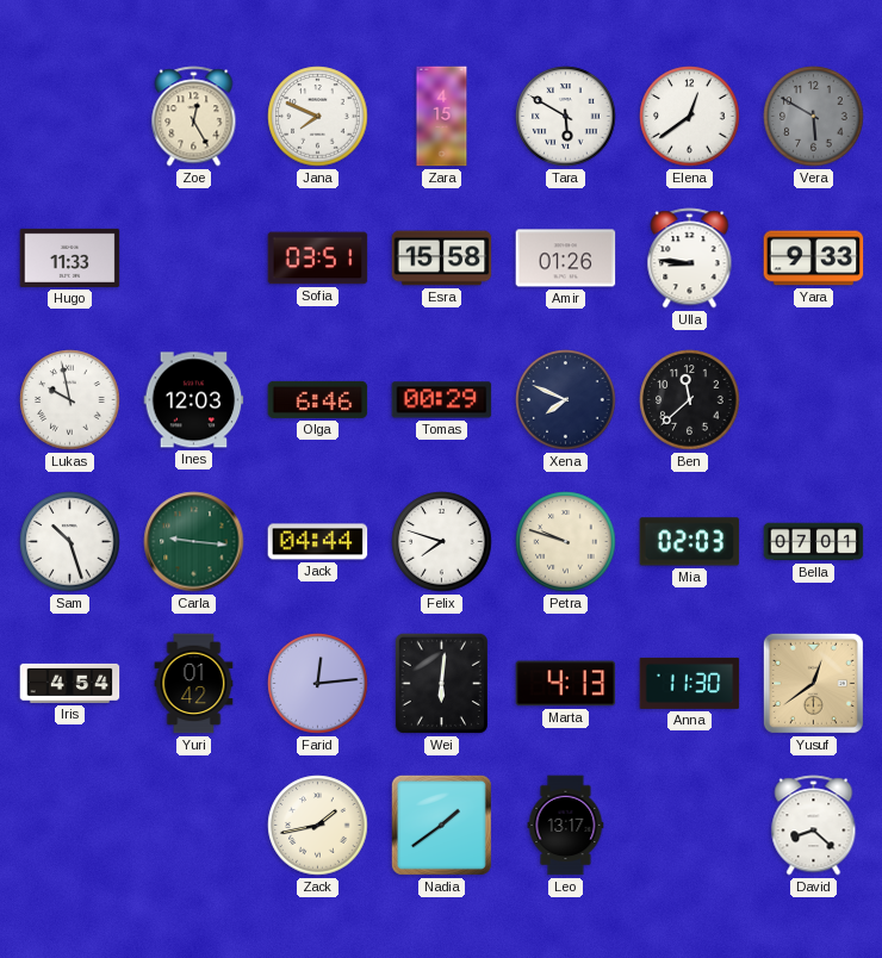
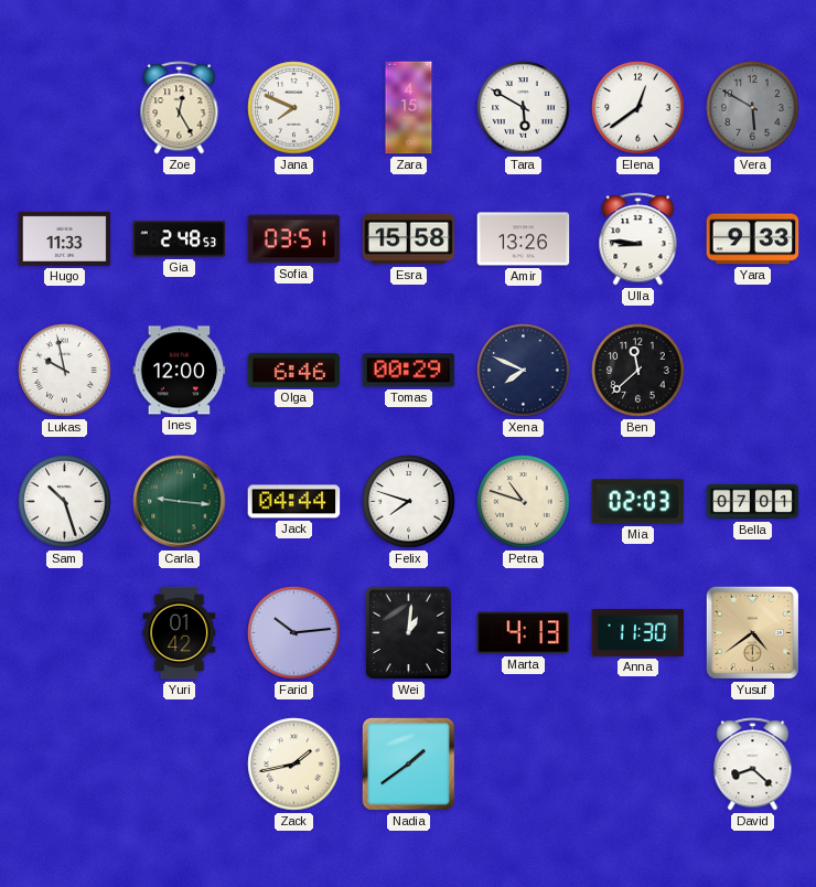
Gia: none -> 2:48 (180, 239)
Amir: 01:26 -> 13:26 (524, 239)
Ines: 12:03 -> 12:00 (180, 371)
Petra: 9:48 -> 10:48 (524, 502)
Iris: 4:54 -> none (70, 683)
Farid: 12:14 -> 10:14 (294, 633)
Wei: 6:01 -> 1:01 (408, 632)
Yusuf: 12:39 -> 4:39 (752, 632)
Leo: 13:17 -> none (566, 826)
